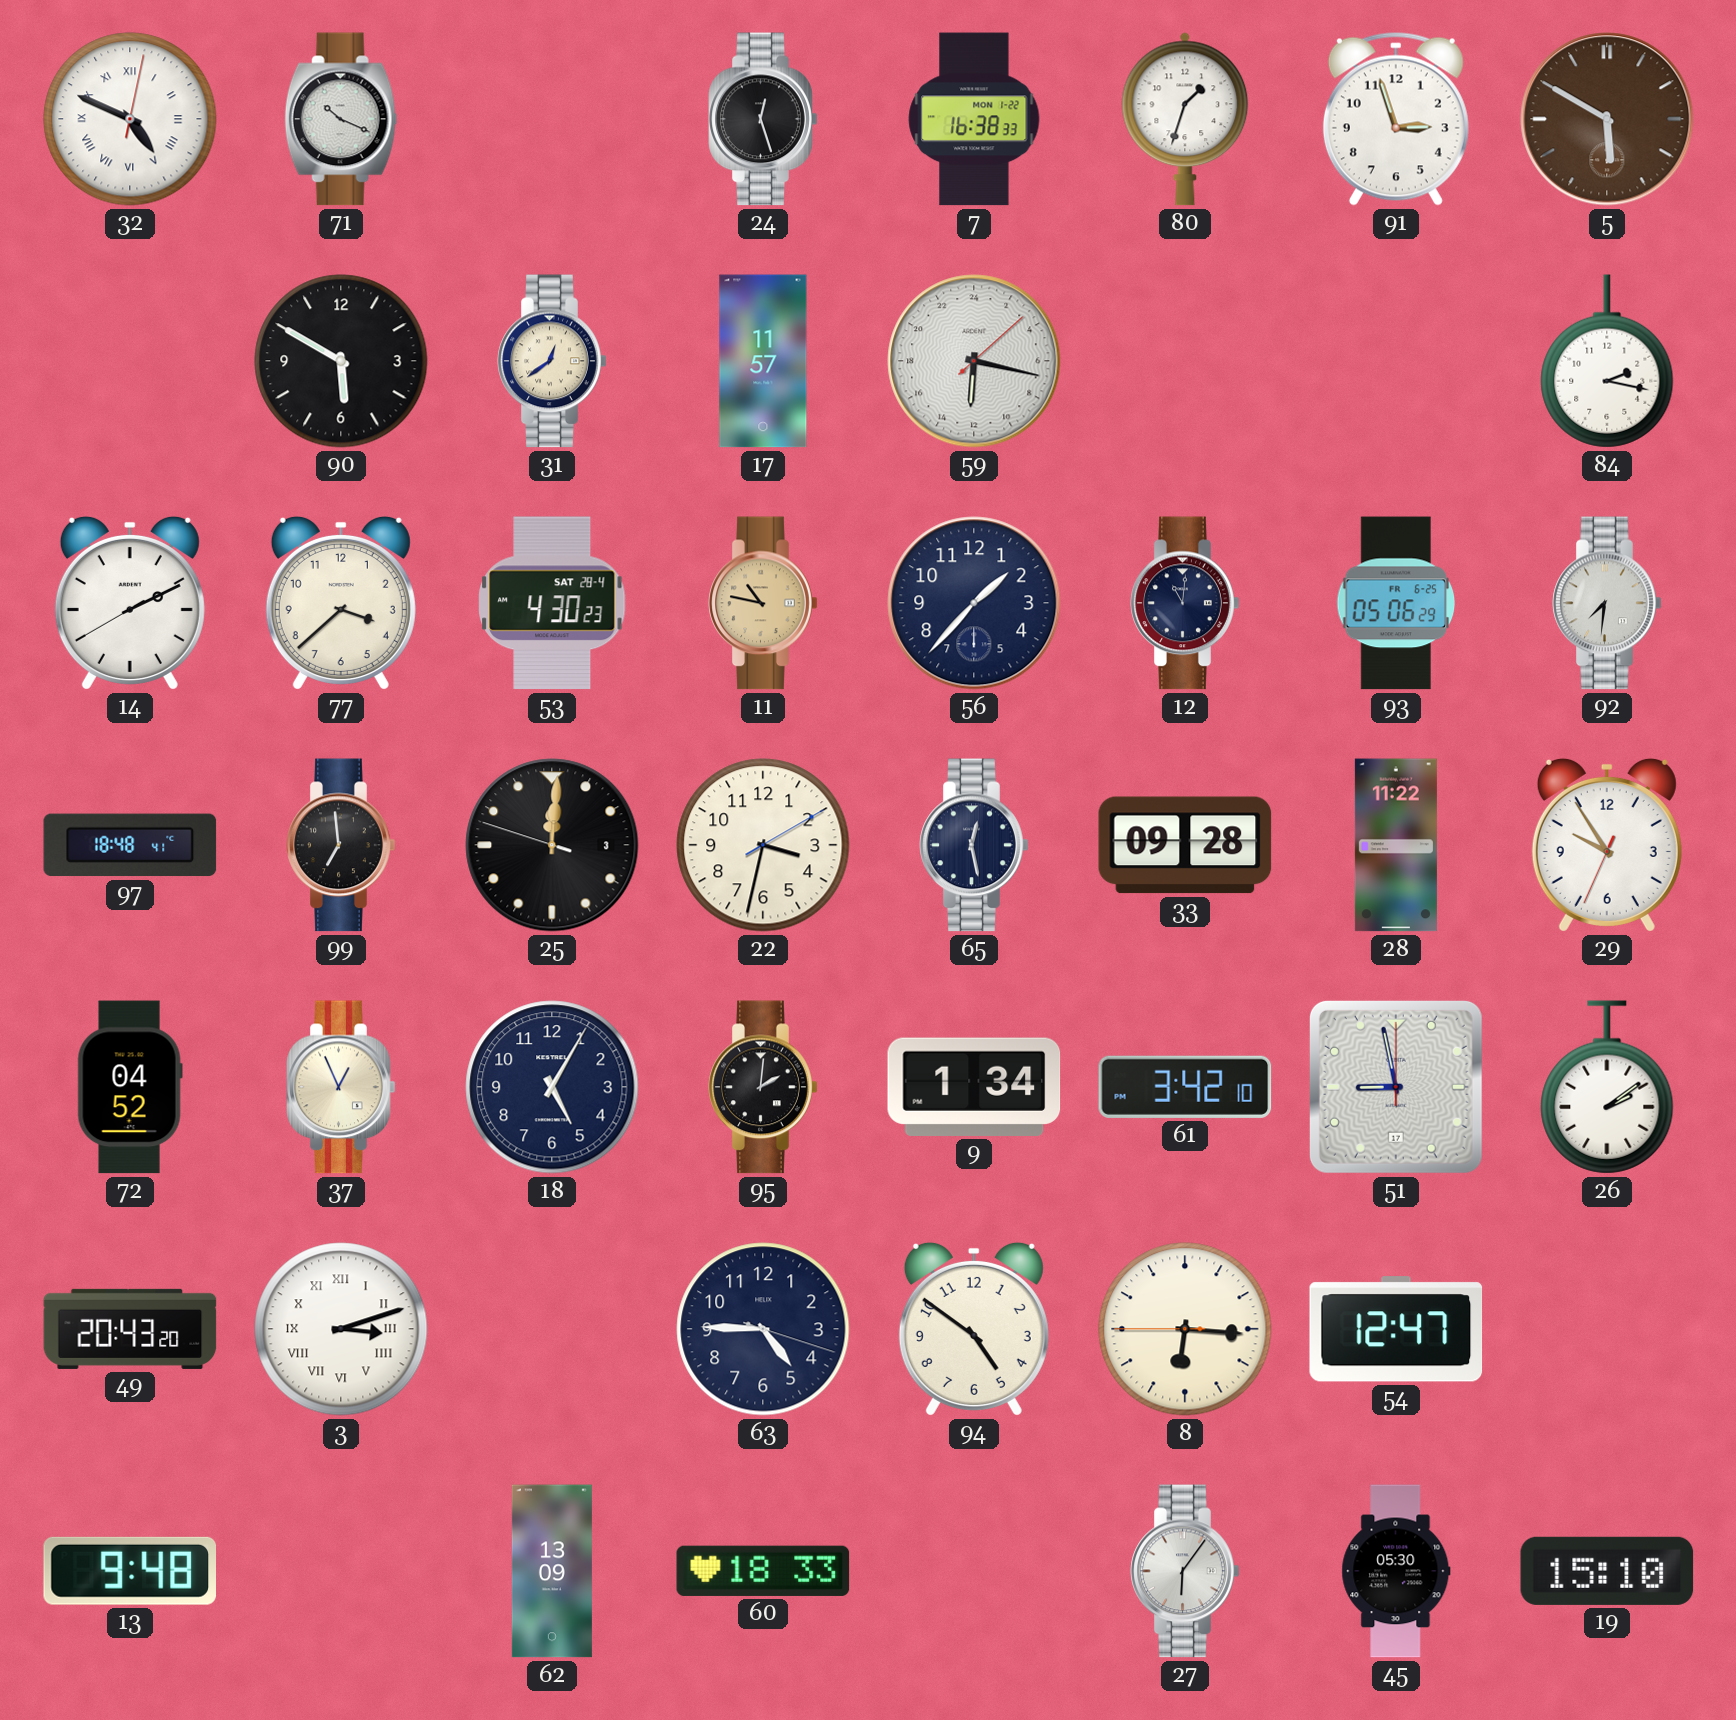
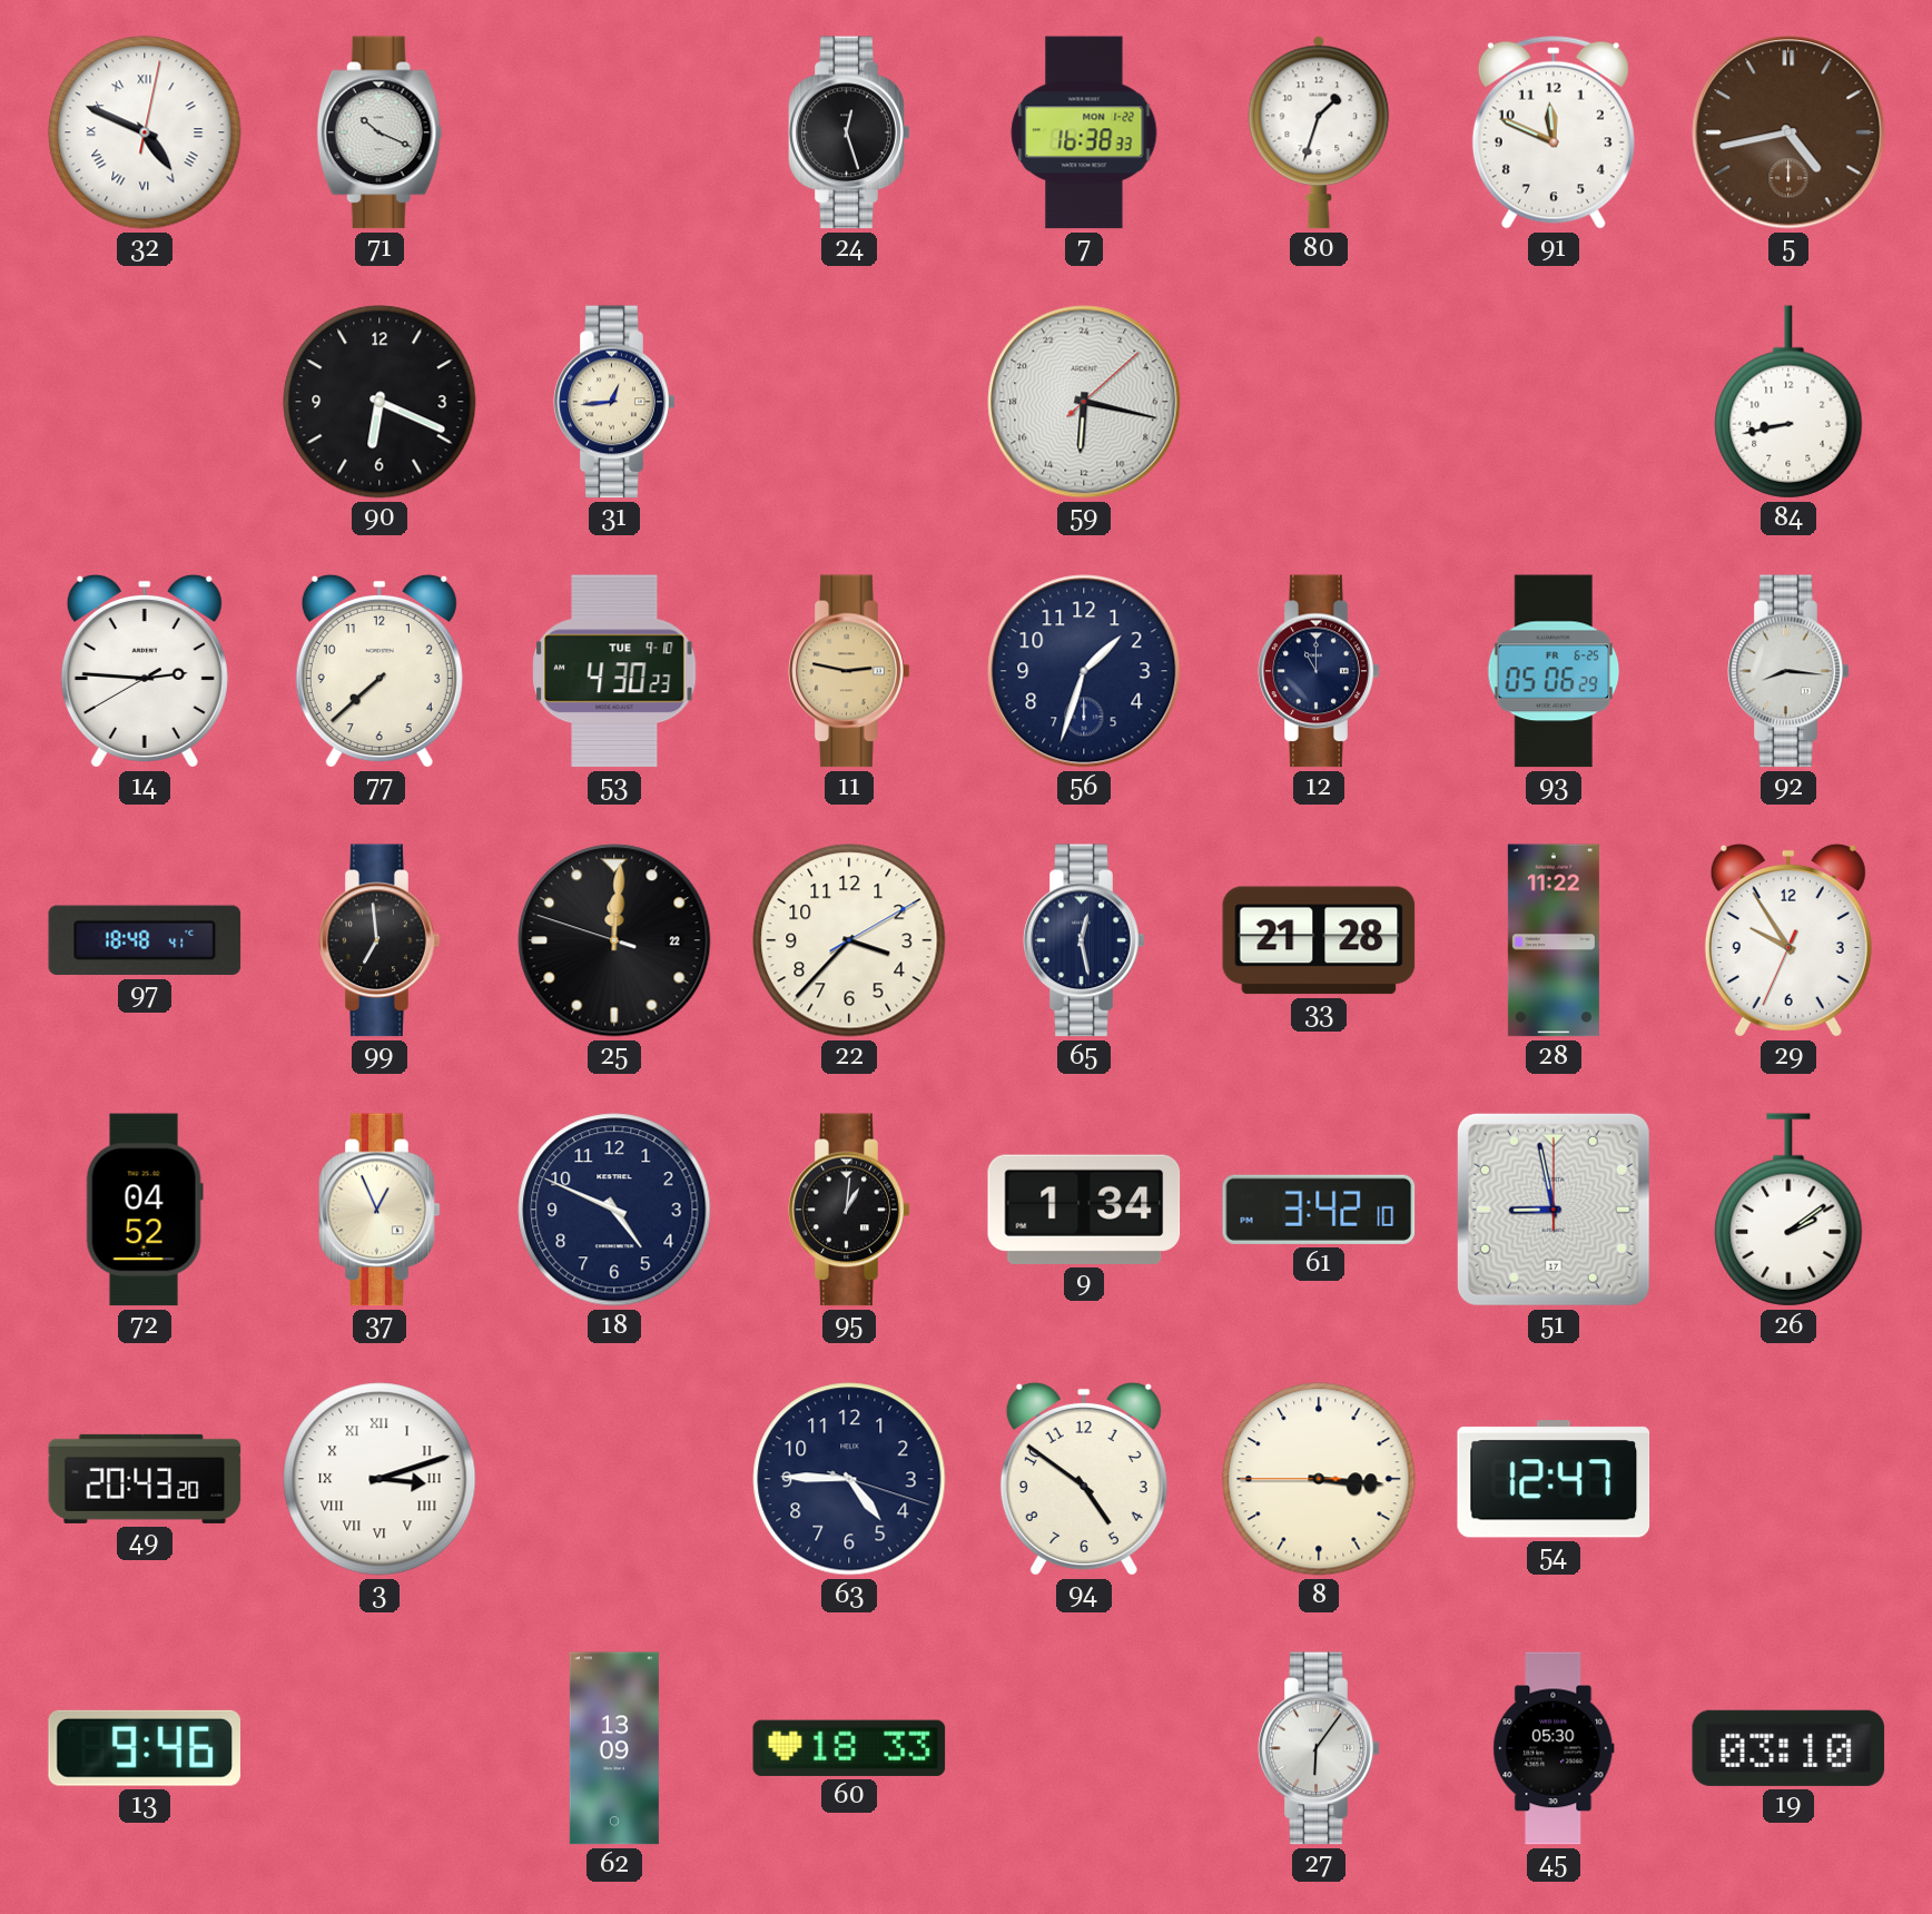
91: 2:57 -> 11:49 (1554, 132)
5: 5:50 -> 4:43 (1788, 132)
90: 5:50 -> 6:19 (379, 402)
31: 12:39 -> 12:44 (614, 402)
17: 11:57 -> none (763, 361)
84: 2:17 -> 8:43 (1788, 402)
14: 2:10 -> 2:45 (145, 671)
77: 3:38 -> 7:38 (379, 671)
53 date: SAT 28-4 -> TUE 9-10 (614, 671)
11: 10:47 -> 2:47 (849, 671)
56: 1:37 -> 1:33 (1084, 671)
12: 11:01 -> 11:00 (1319, 671)
92: 7:31 -> 8:16 (1788, 671)
25 date: 3 -> 22 (614, 940)
22: 3:32 -> 3:37 (849, 940)
33: 09:28 -> 21:28 (1319, 940)
18: 5:05 -> 4:49 (614, 1210)
95: 2:01 -> 1:01 (849, 1210)
8: 6:15 -> 3:15 (1319, 1479)
13: 9:48 -> 9:46 (144, 1748)
19: 15:10 -> 03:10 (1788, 1748)
